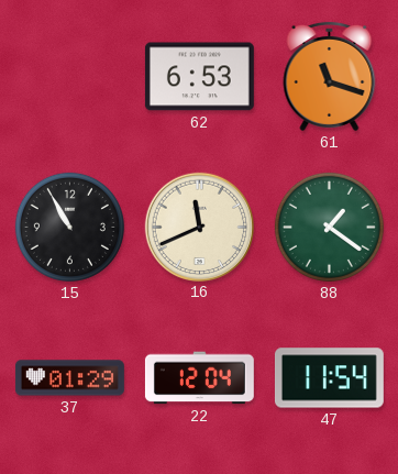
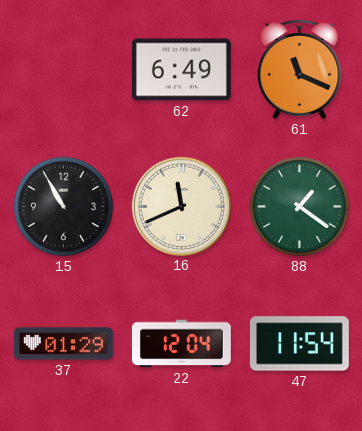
62: 6:53 -> 6:49 (181, 70)
61: 11:18 -> 11:19 (300, 69)
